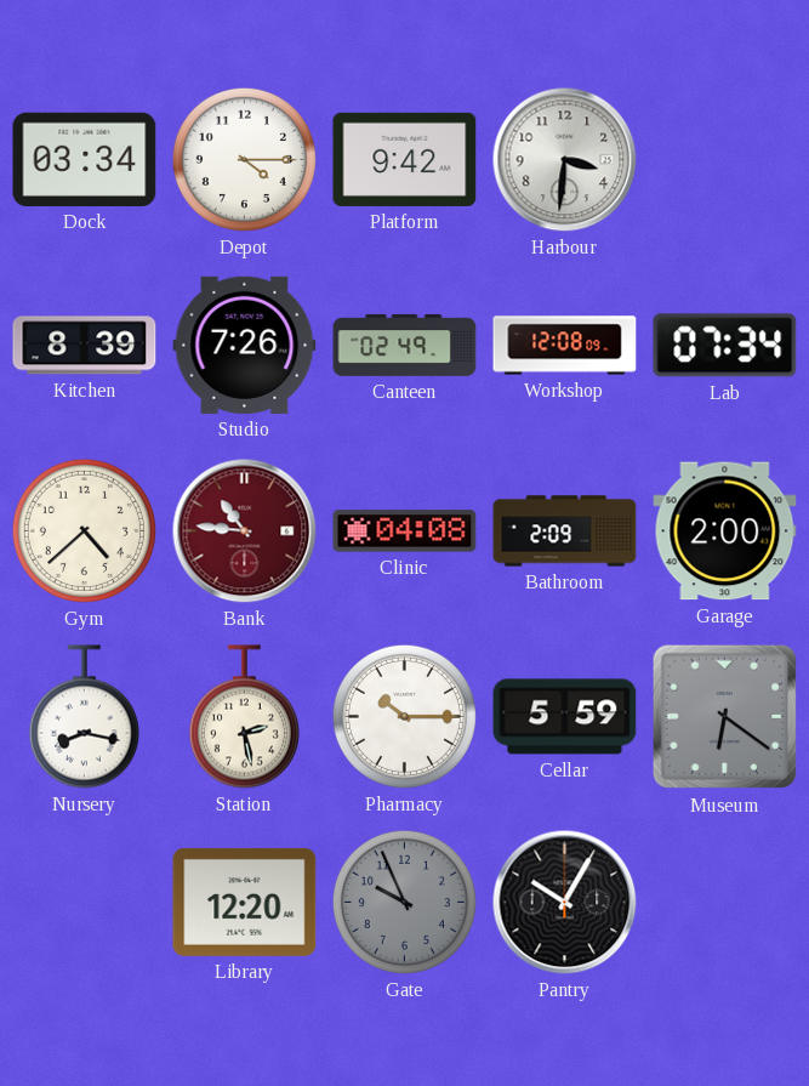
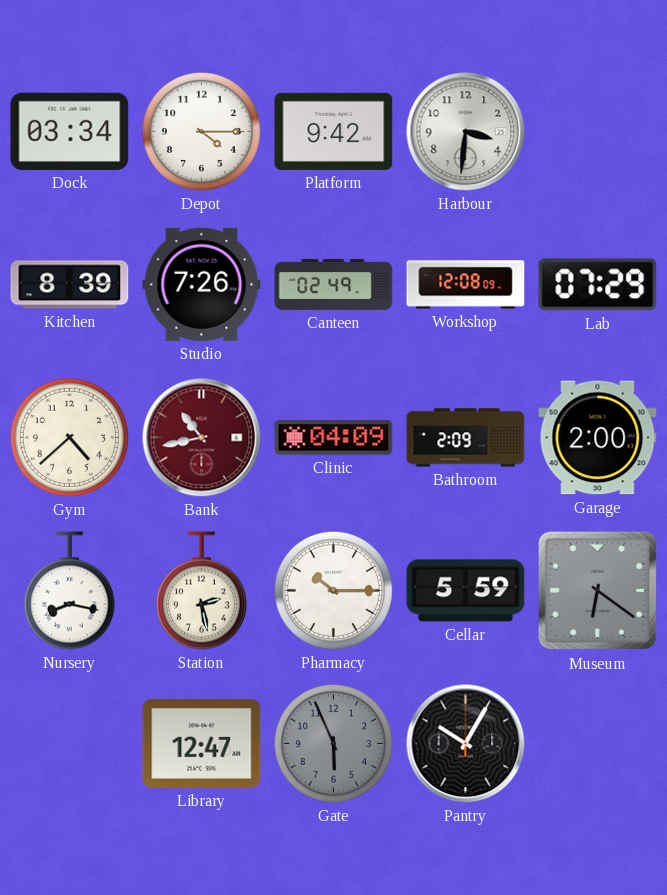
Lab: 07:34 -> 07:29 (598, 285)
Bank: 10:46 -> 10:43 (202, 438)
Clinic: 04:08 -> 04:09 (334, 438)
Library: 12:20 -> 12:47 (202, 743)
Gate: 9:56 -> 5:56 (333, 743)
